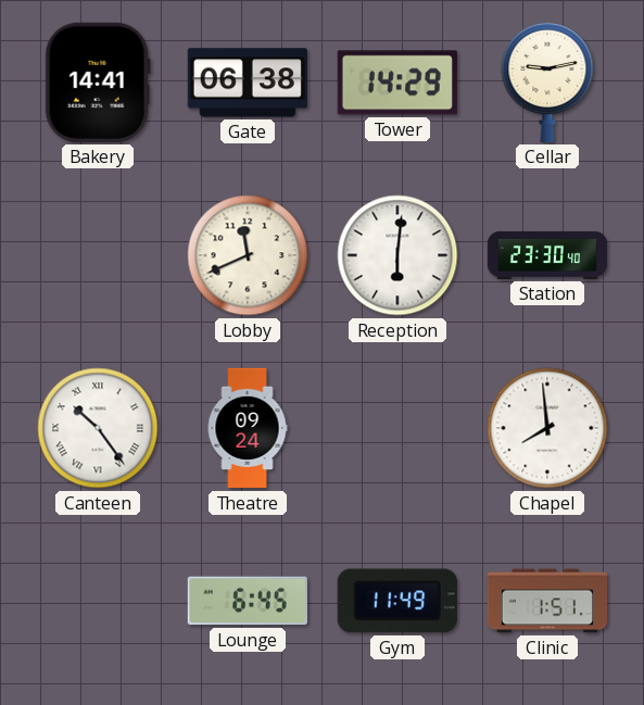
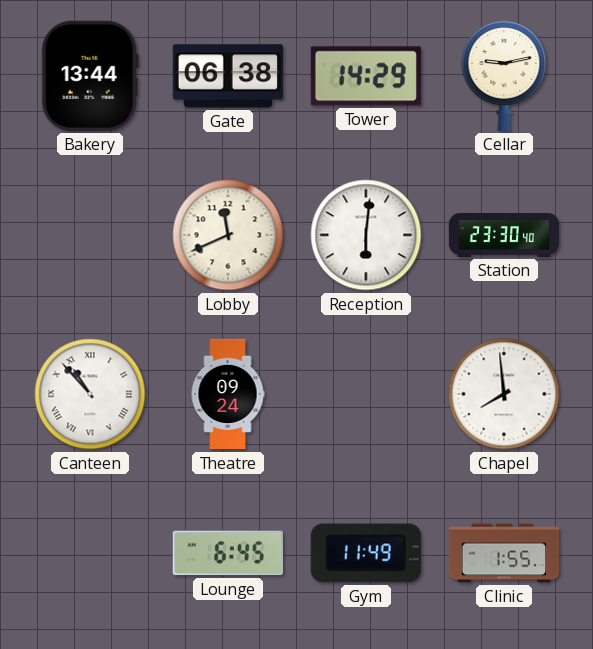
Bakery: 14:41 -> 13:44 (90, 76)
Canteen: 10:24 -> 10:53 (90, 394)
Clinic: 1:51 -> 1:55 (504, 553)
